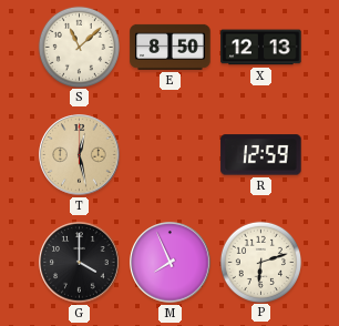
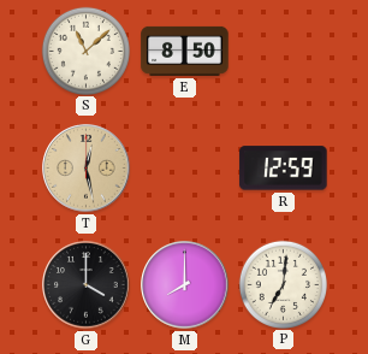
X: 12:13 -> none (261, 48)
M: 7:56 -> 8:00 (185, 285)
P: 6:12 -> 7:01 (283, 284)
